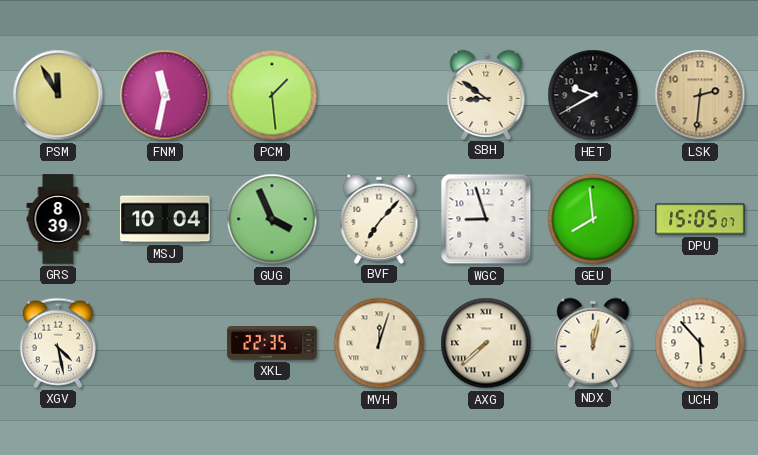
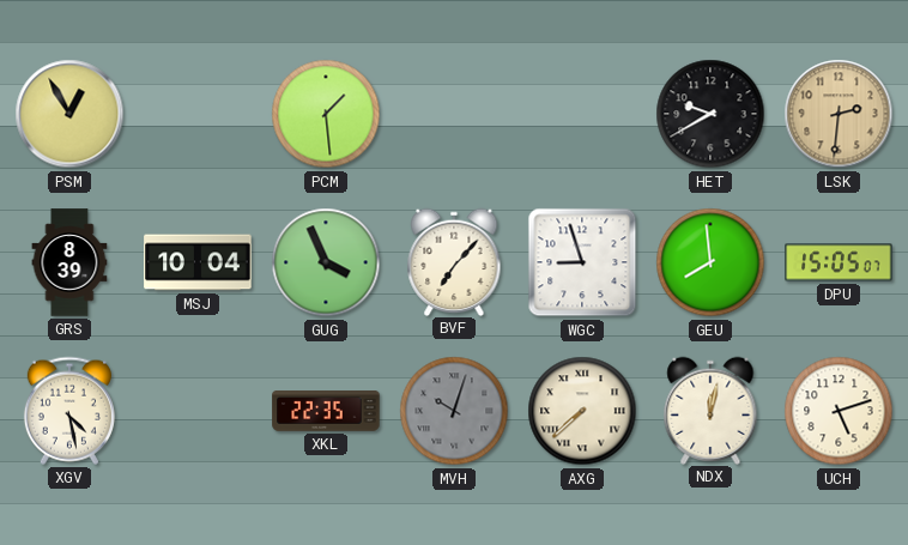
PSM: 11:55 -> 12:55 (69, 114)
FNM: 11:32 -> none (165, 95)
SBH: 8:51 -> none (486, 94)
MVH: 12:03 -> 10:03 (454, 411)
MVH dial: cream -> grey (454, 411)
UCH: 5:53 -> 5:12 (839, 411)
